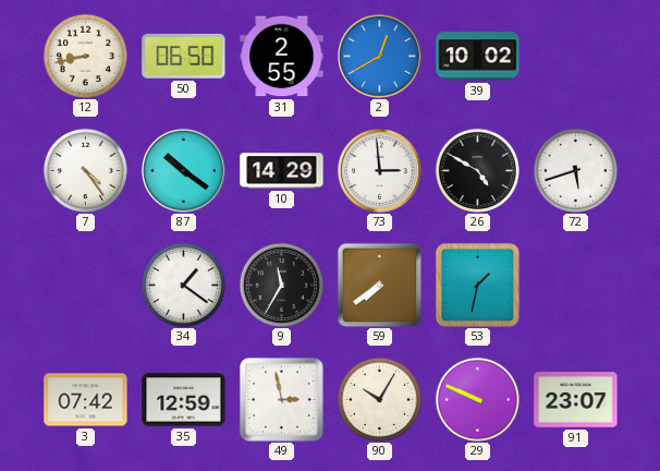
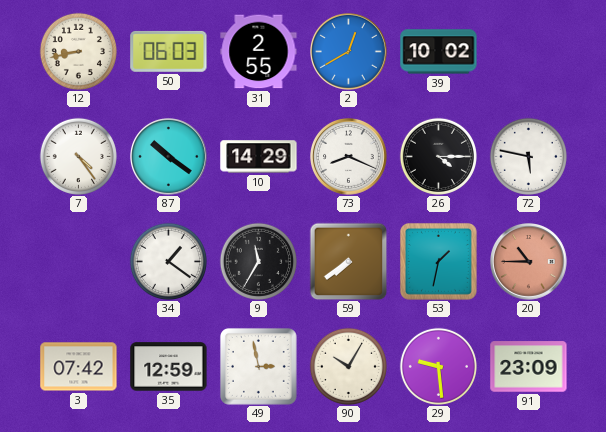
50: 06:50 -> 06:03 (169, 51)
73: 2:59 -> 8:19 (349, 157)
26: 4:50 -> 4:15 (438, 156)
72: 5:42 -> 5:47 (528, 156)
20: none -> 10:45 (529, 262)
29: 9:49 -> 9:29 (438, 366)
91: 23:07 -> 23:09 (529, 367)
